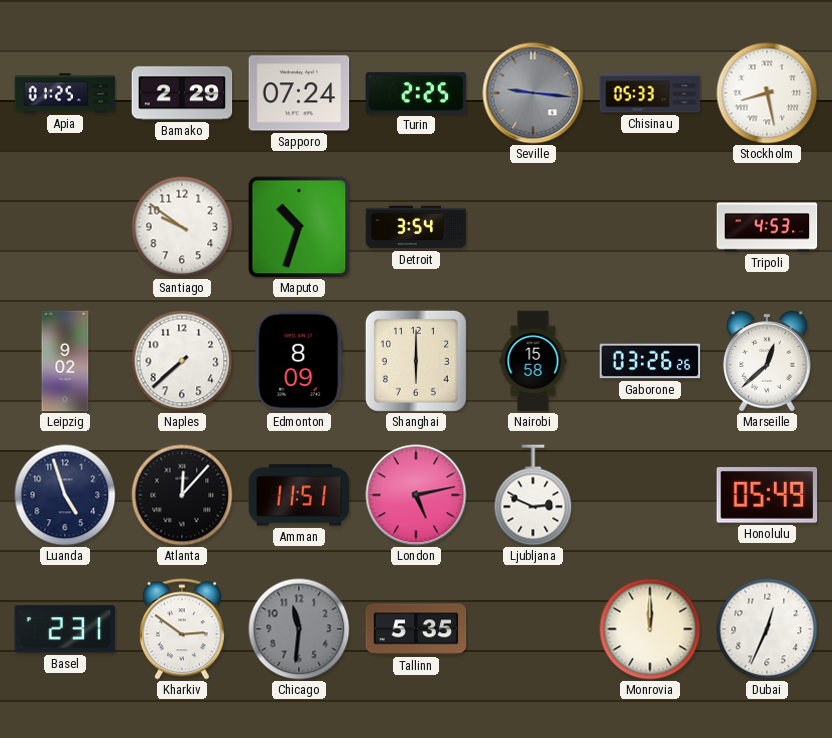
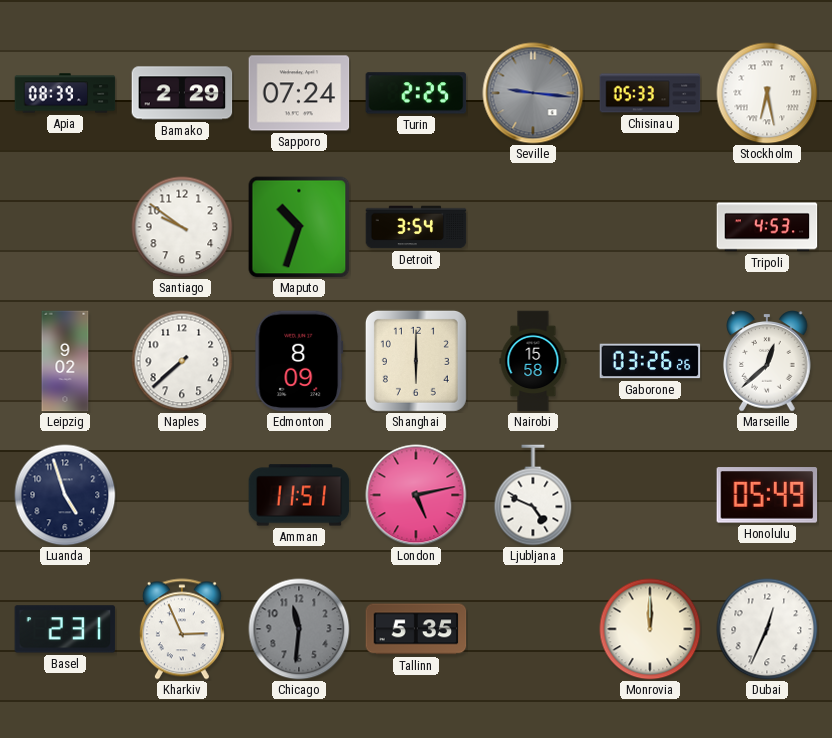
Apia: 01:25 -> 08:39 (65, 93)
Stockholm: 8:28 -> 6:28 (767, 93)
Atlanta: 12:07 -> none (182, 495)
Ljubljana: 2:49 -> 4:49 (533, 495)
Kharkiv: 2:51 -> 2:56 (182, 629)
